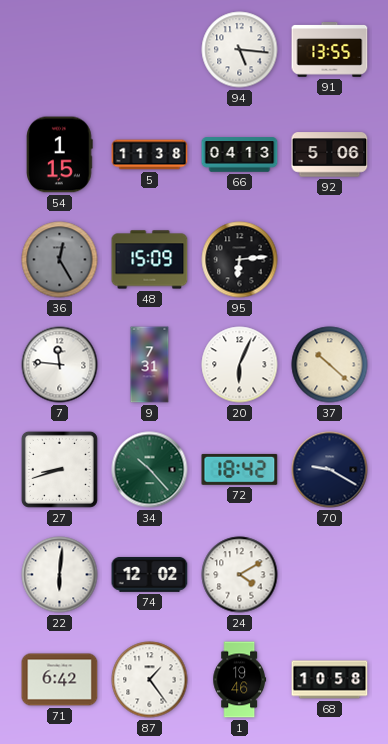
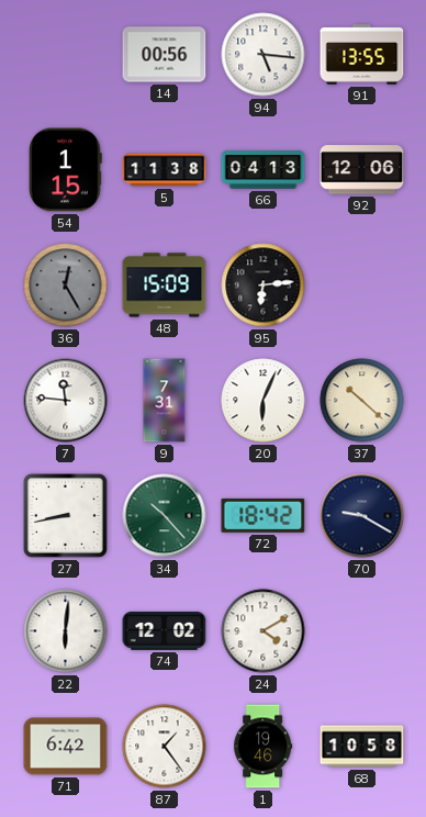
14: none -> 00:56 (165, 55)
92: 5:06 -> 12:06 (362, 170)
27: 8:42 -> 8:43 (65, 515)
